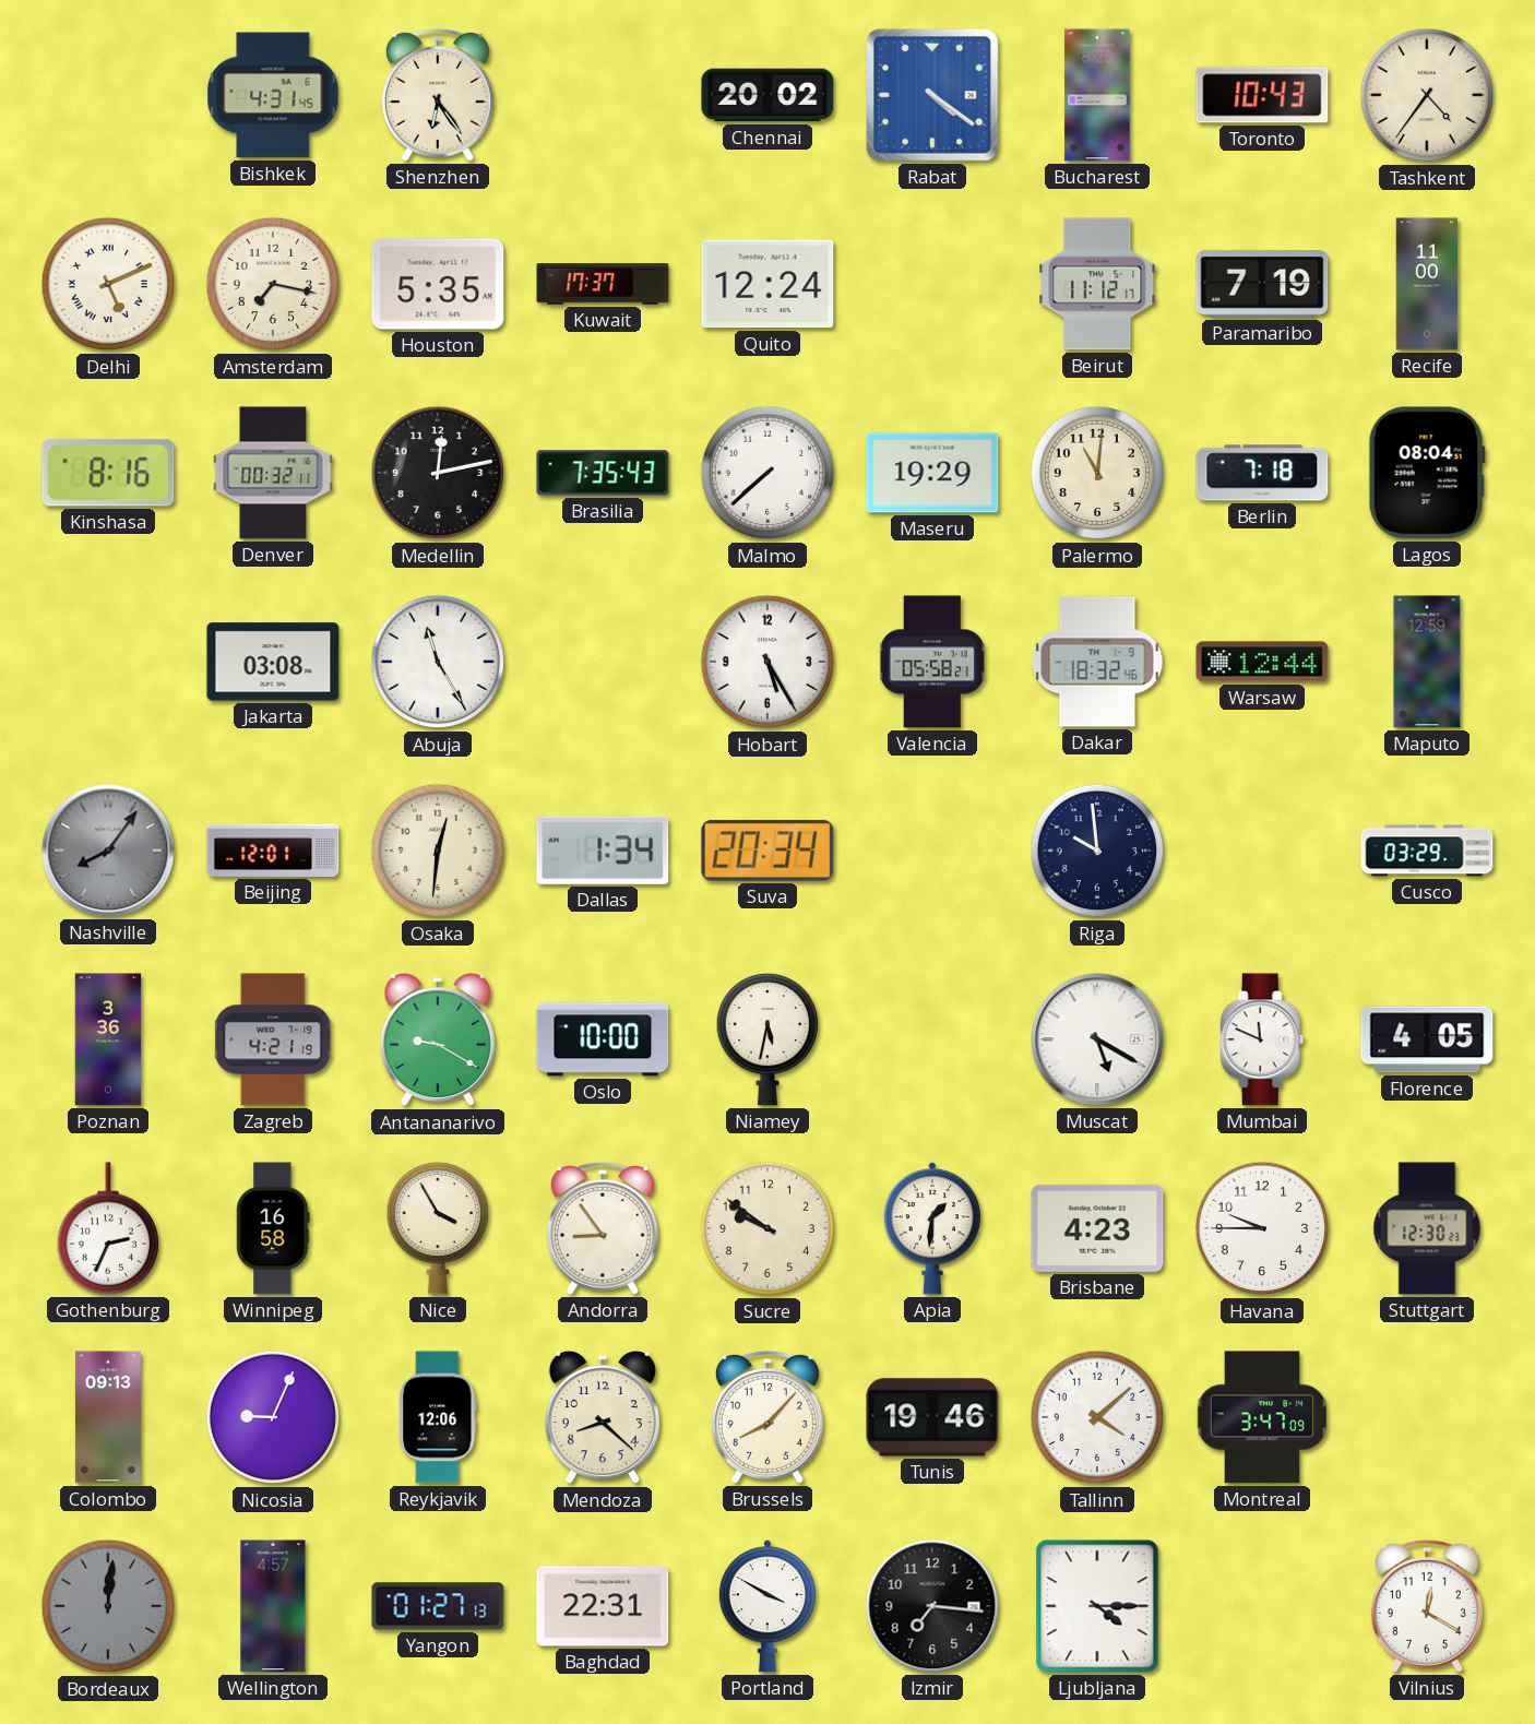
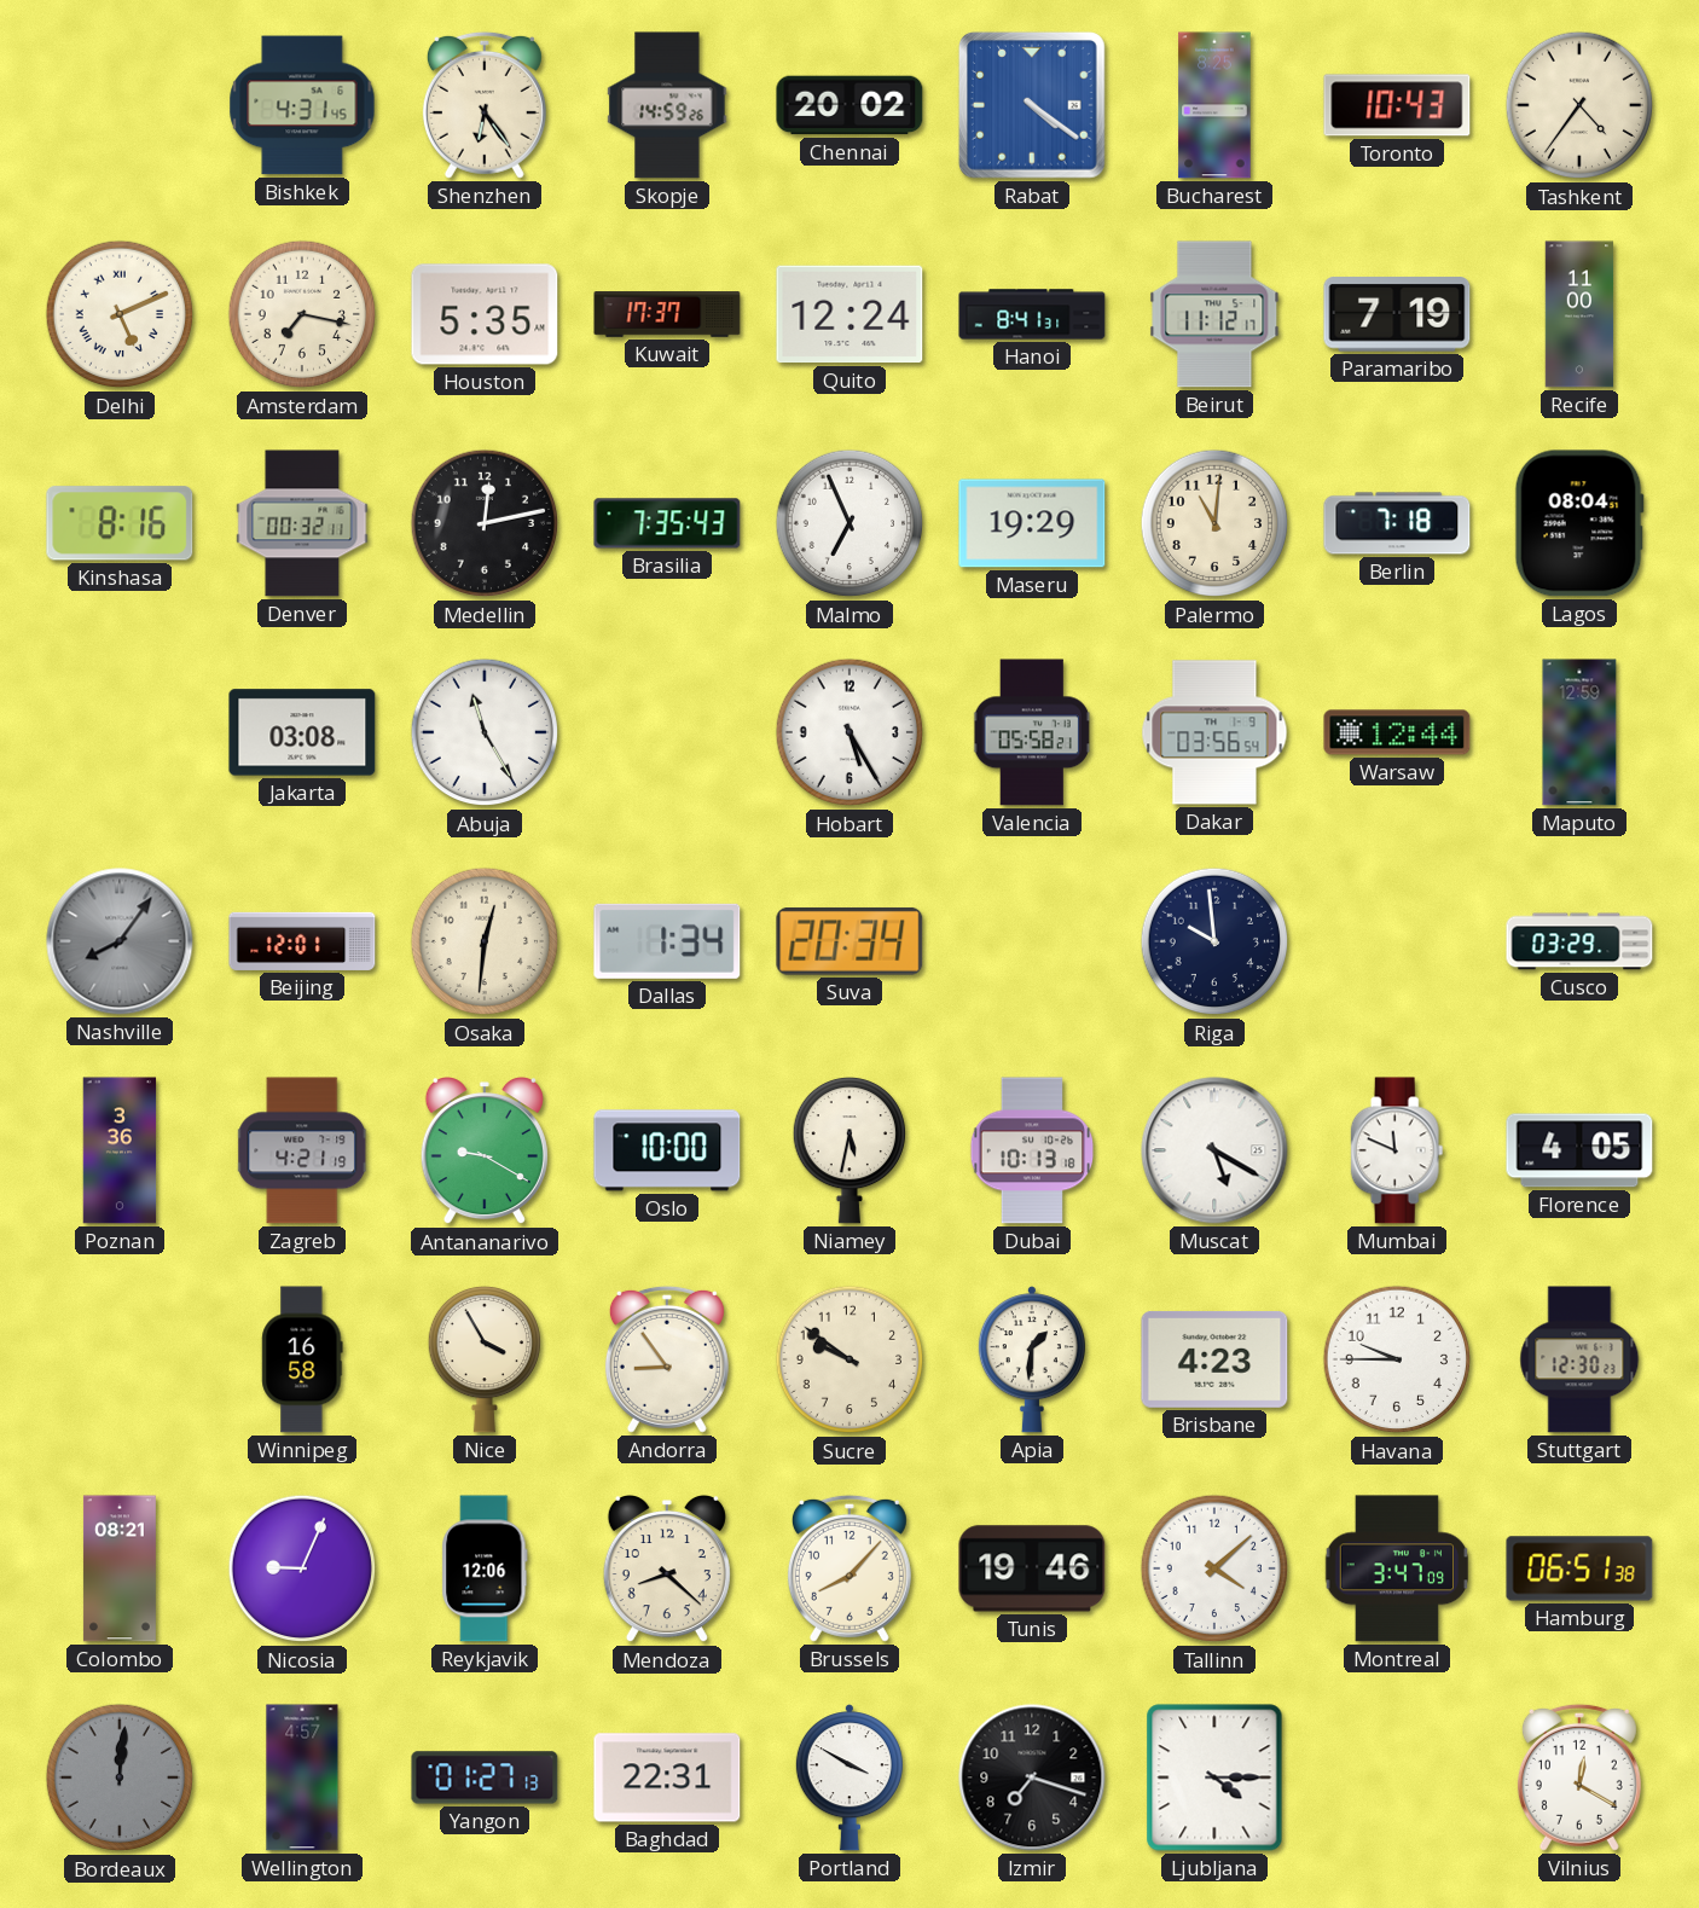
Skopje: none -> 14:59 (667, 105)
Hanoi: none -> 8:41 (1032, 314)
Malmo: 7:38 -> 6:56 (849, 523)
Dakar: 18:32 -> 03:56 (1214, 732)
Dubai: none -> 10:13 (1032, 1150)
Gothenburg: 2:34 -> none (107, 1228)
Colombo: 09:13 -> 08:21 (120, 1568)
Hamburg: none -> 06:51 (1579, 1568)
Izmir: 7:16 -> 7:18 (1032, 1777)
